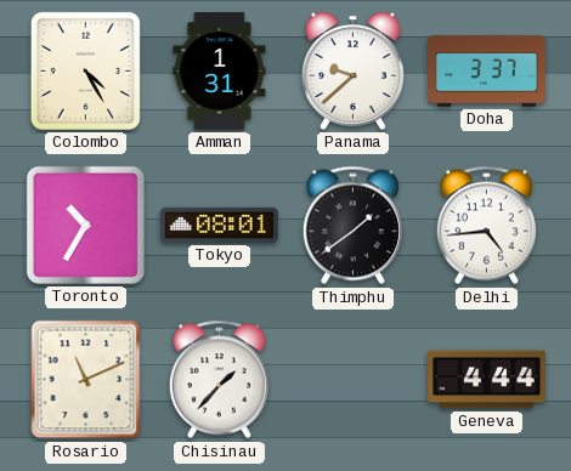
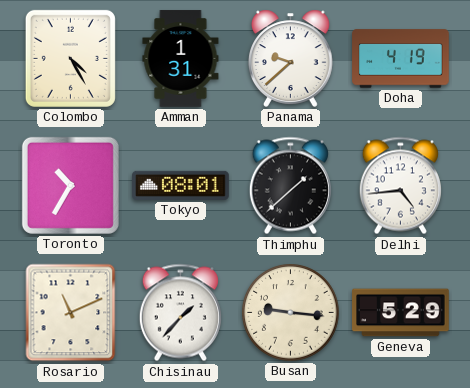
Doha: 3:37 -> 4:19 (401, 59)
Thimphu: 1:39 -> 1:38 (290, 186)
Busan: none -> 9:16 (291, 313)
Geneva: 4:44 -> 5:29 (401, 313)
